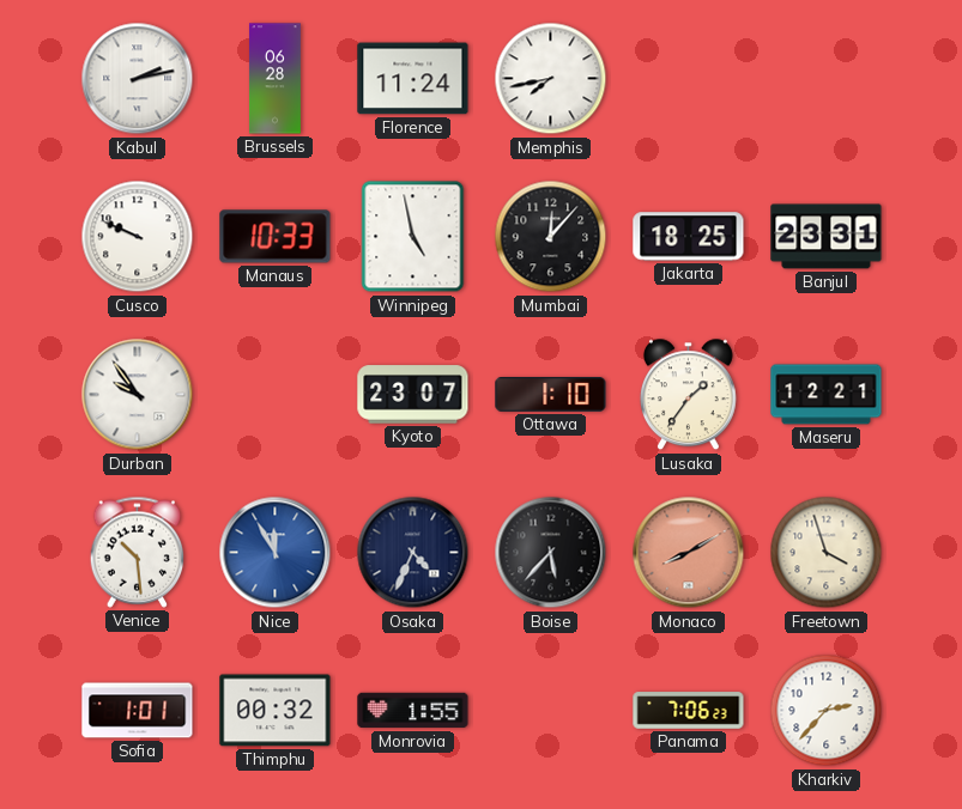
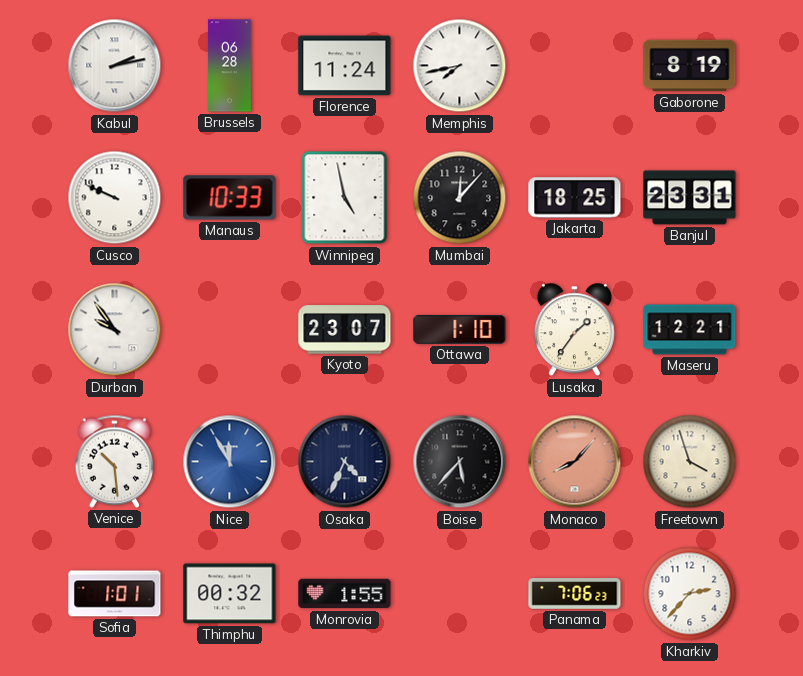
Gaborone: none -> 8:19 (690, 66)
Monaco: 8:10 -> 8:07 (575, 462)
